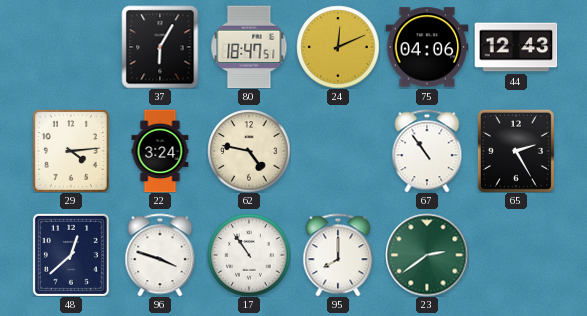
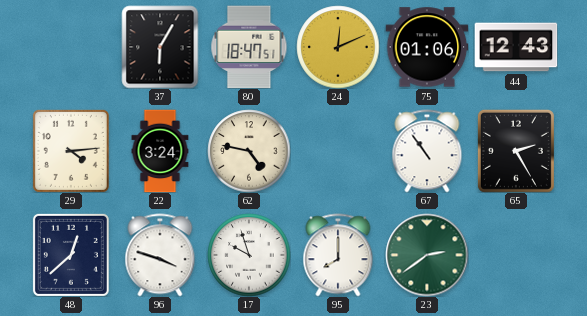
75: 04:06 -> 01:06 (427, 47)
17: 10:54 -> 9:57 (249, 255)
